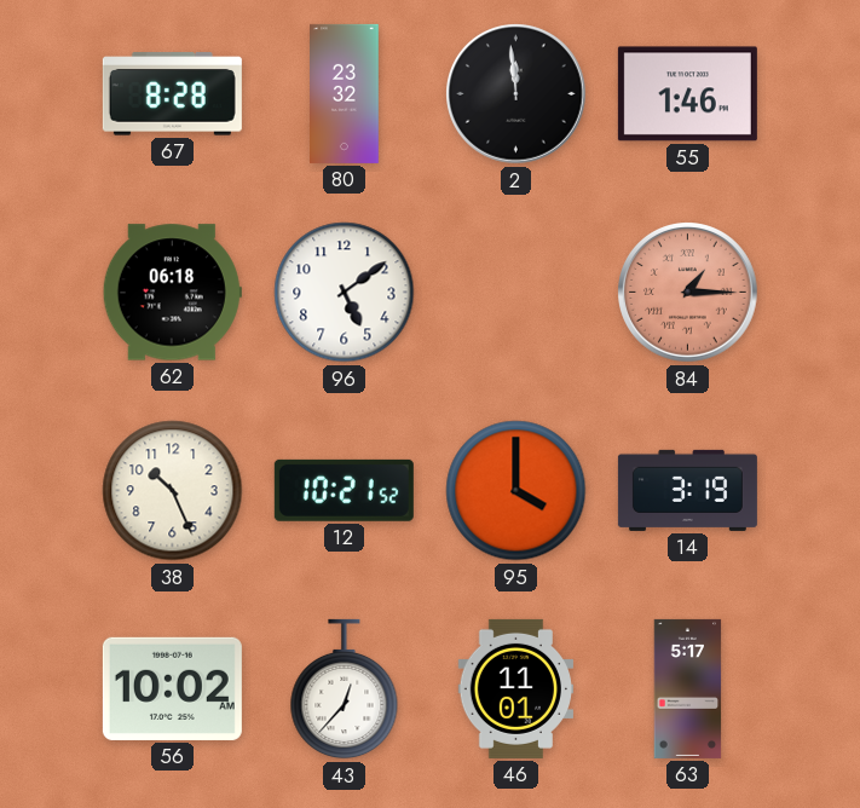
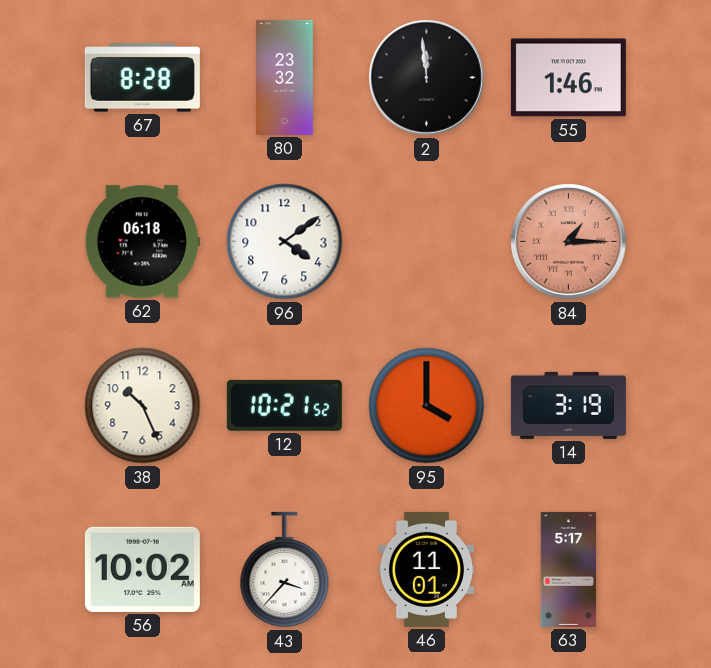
96: 5:09 -> 4:09 (285, 242)
43: 12:37 -> 3:37 (285, 570)
